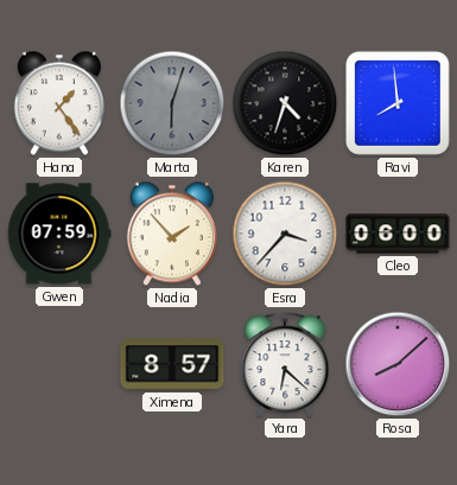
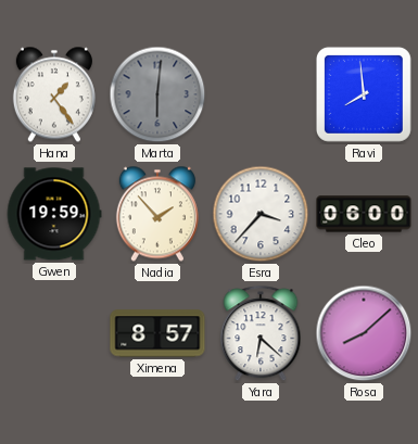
Marta: 6:03 -> 6:01 (157, 94)
Karen: 4:33 -> none (285, 103)
Gwen: 07:59 -> 19:59 (54, 214)
